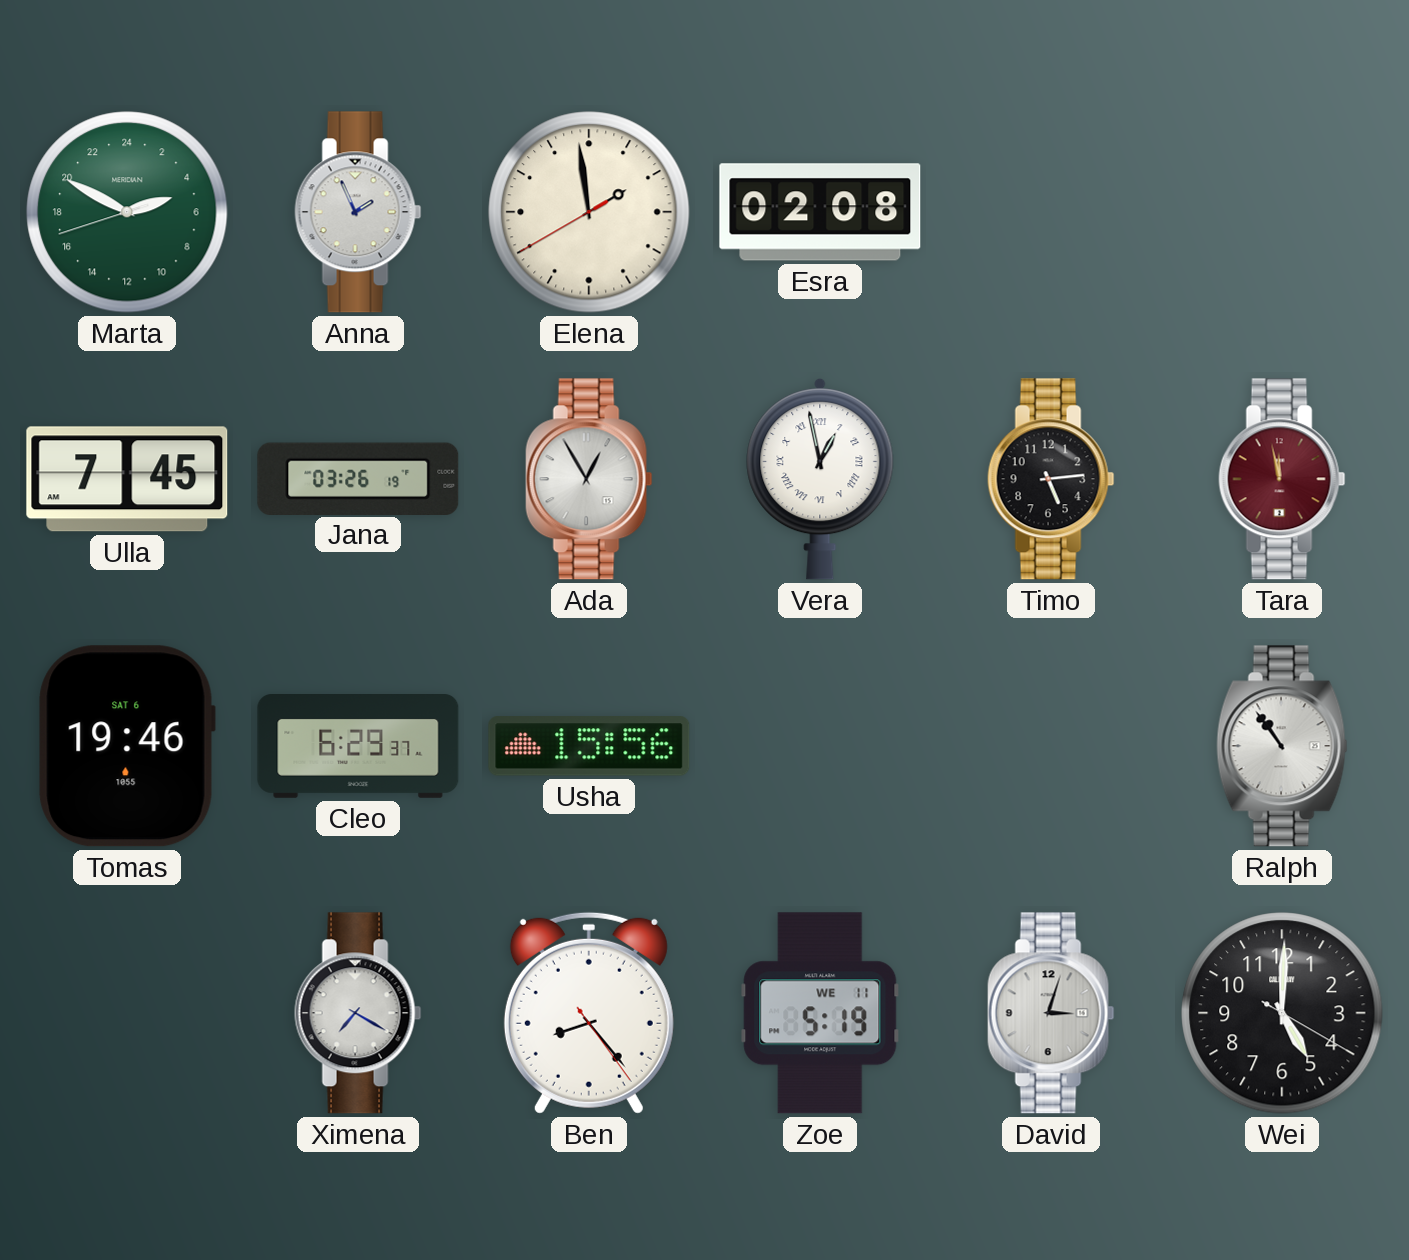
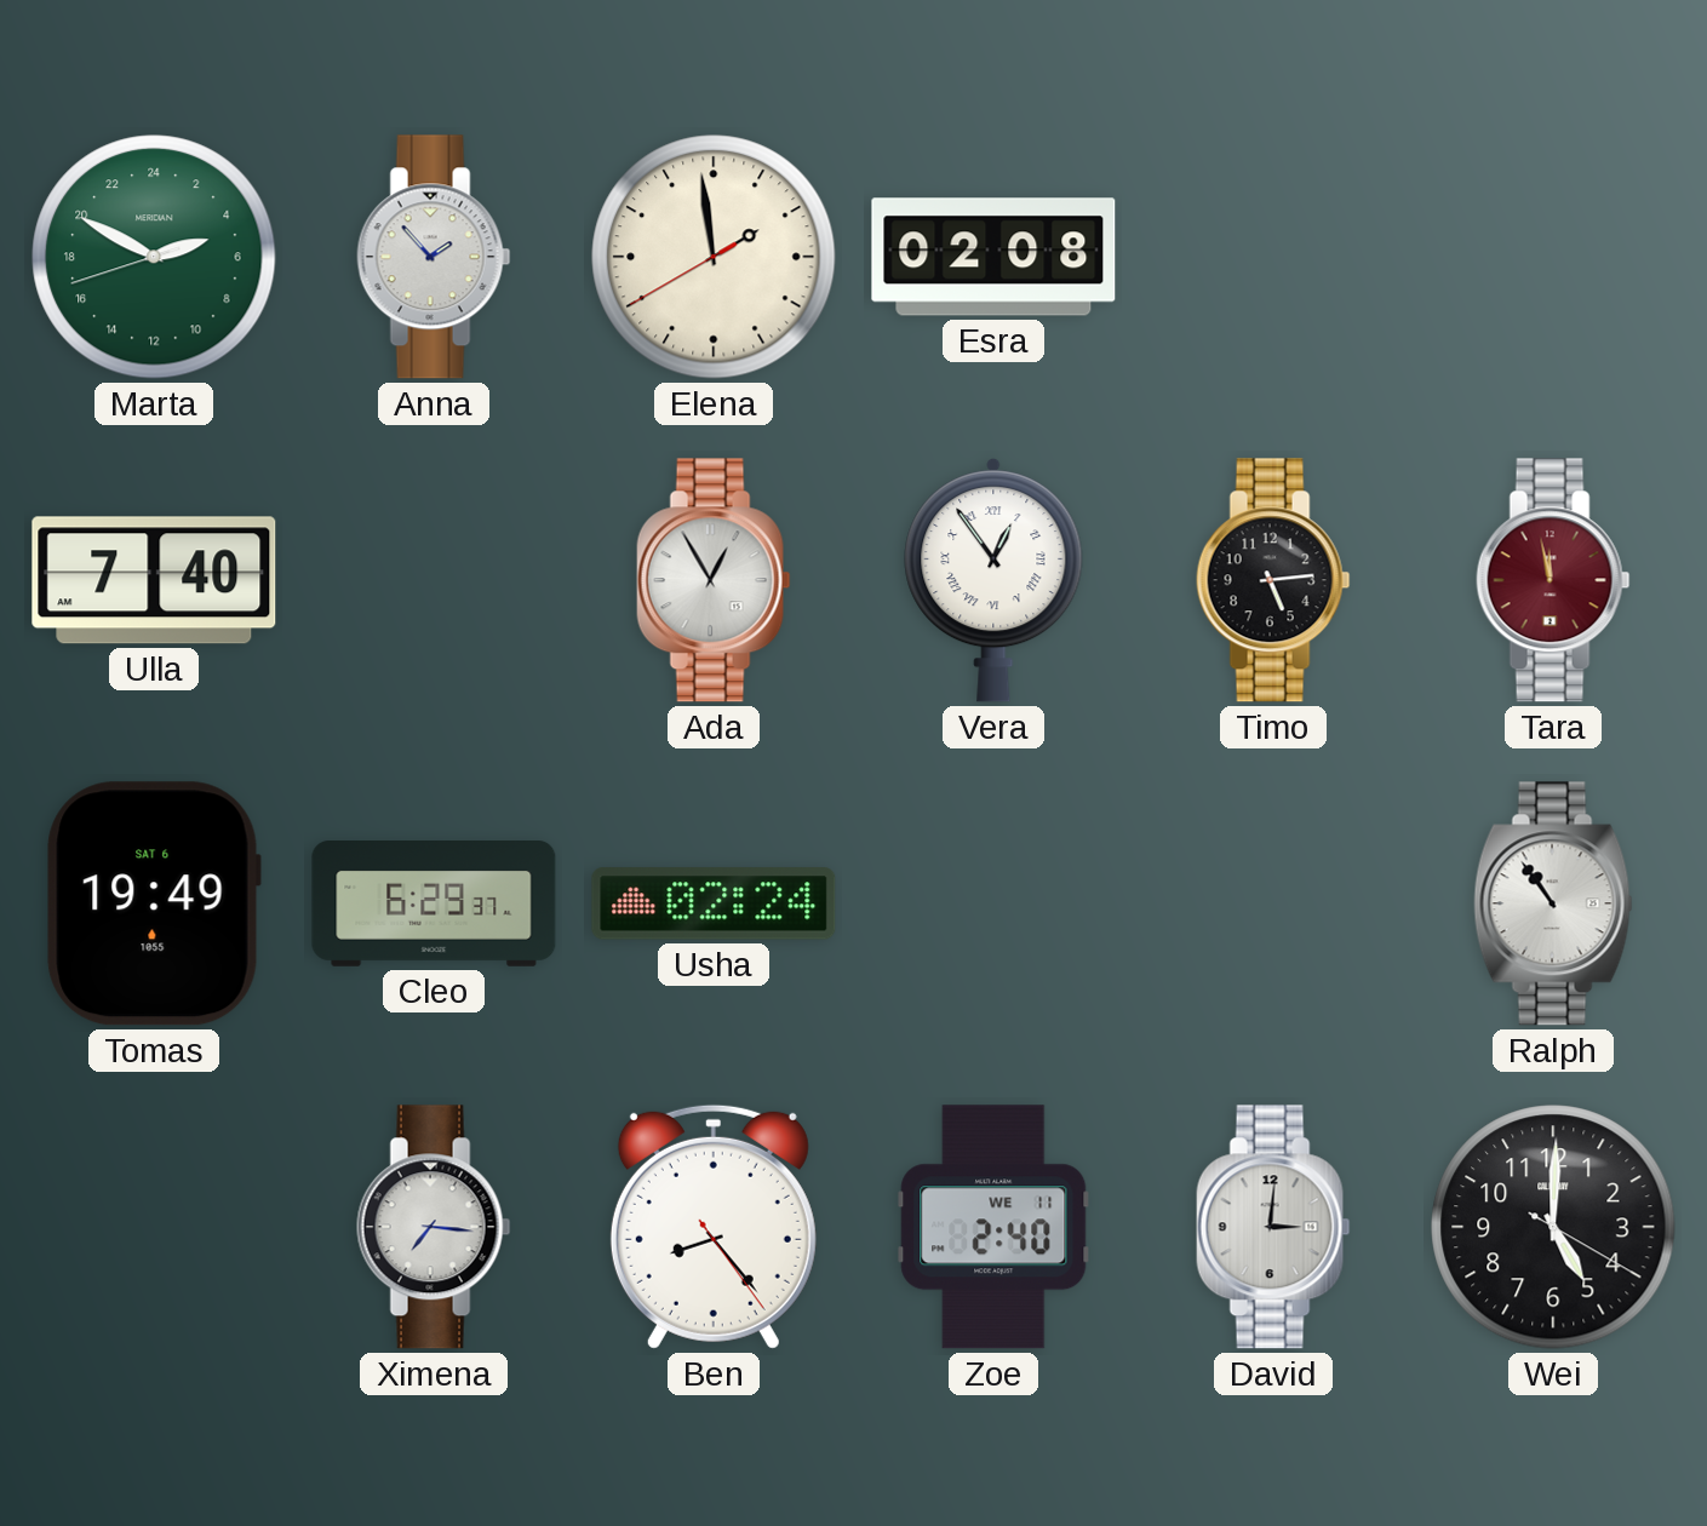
Anna: 1:56 -> 1:53 (434, 257)
Ulla: 7:45 -> 7:40 (154, 580)
Jana: 03:26 -> none (358, 478)
Vera: 12:58 -> 12:54 (993, 580)
Tomas: 19:46 -> 19:49 (154, 903)
Usha: 15:56 -> 02:24 (714, 903)
Ximena: 7:20 -> 7:16 (434, 1227)
Zoe: 5:19 -> 2:40 (993, 1227)
David: 3:03 -> 3:01 (1273, 1227)
